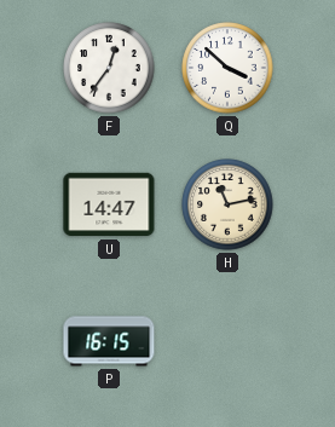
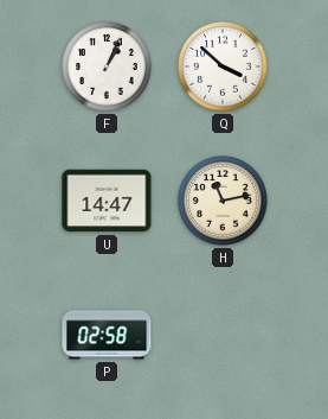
F: 12:36 -> 1:04 (107, 66)
P: 16:15 -> 02:58 (107, 335)
